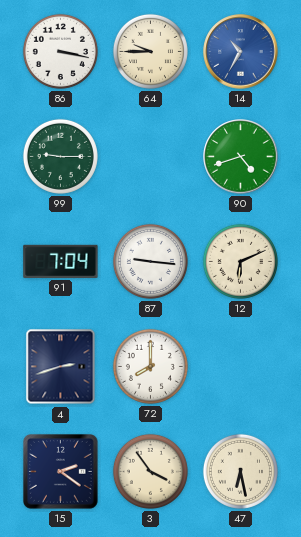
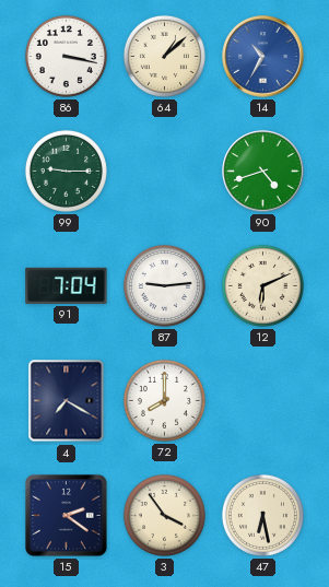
64: 9:45 -> 1:08 (164, 56)
87: 9:16 -> 9:14 (164, 285)
4: 2:42 -> 7:20 (67, 401)
